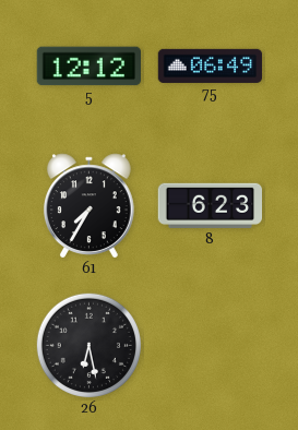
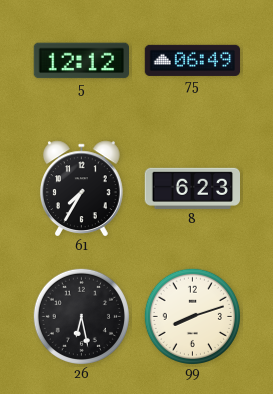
99: none -> 8:12 (192, 316)
